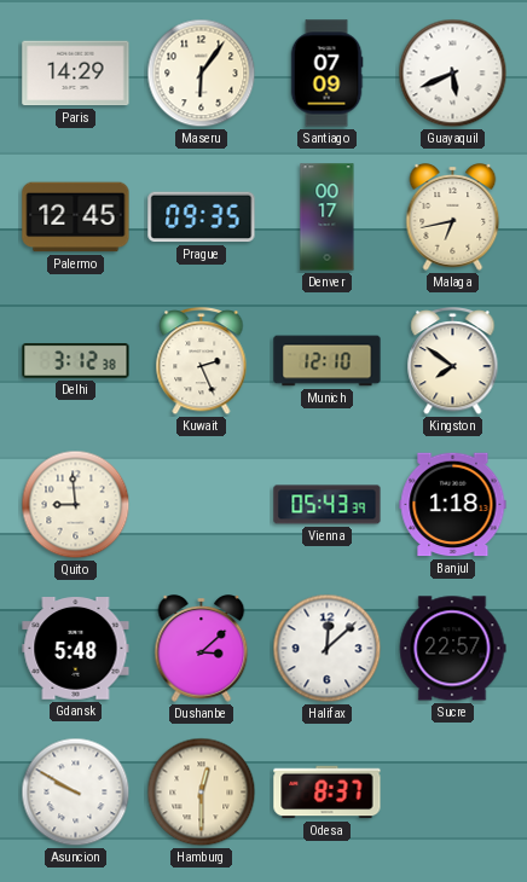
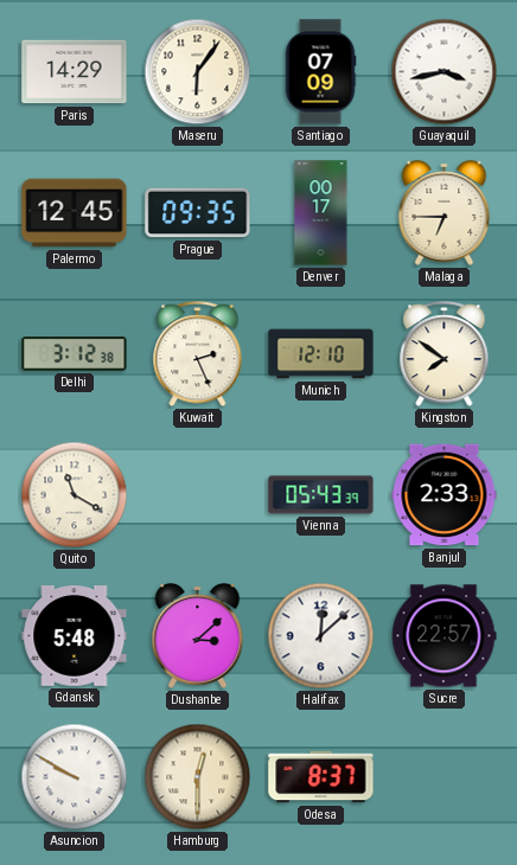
Guayaquil: 5:41 -> 3:43 (445, 72)
Malaga: 6:43 -> 6:45 (445, 213)
Quito: 8:59 -> 11:20 (75, 495)
Banjul: 1:18 -> 2:33 (445, 495)
